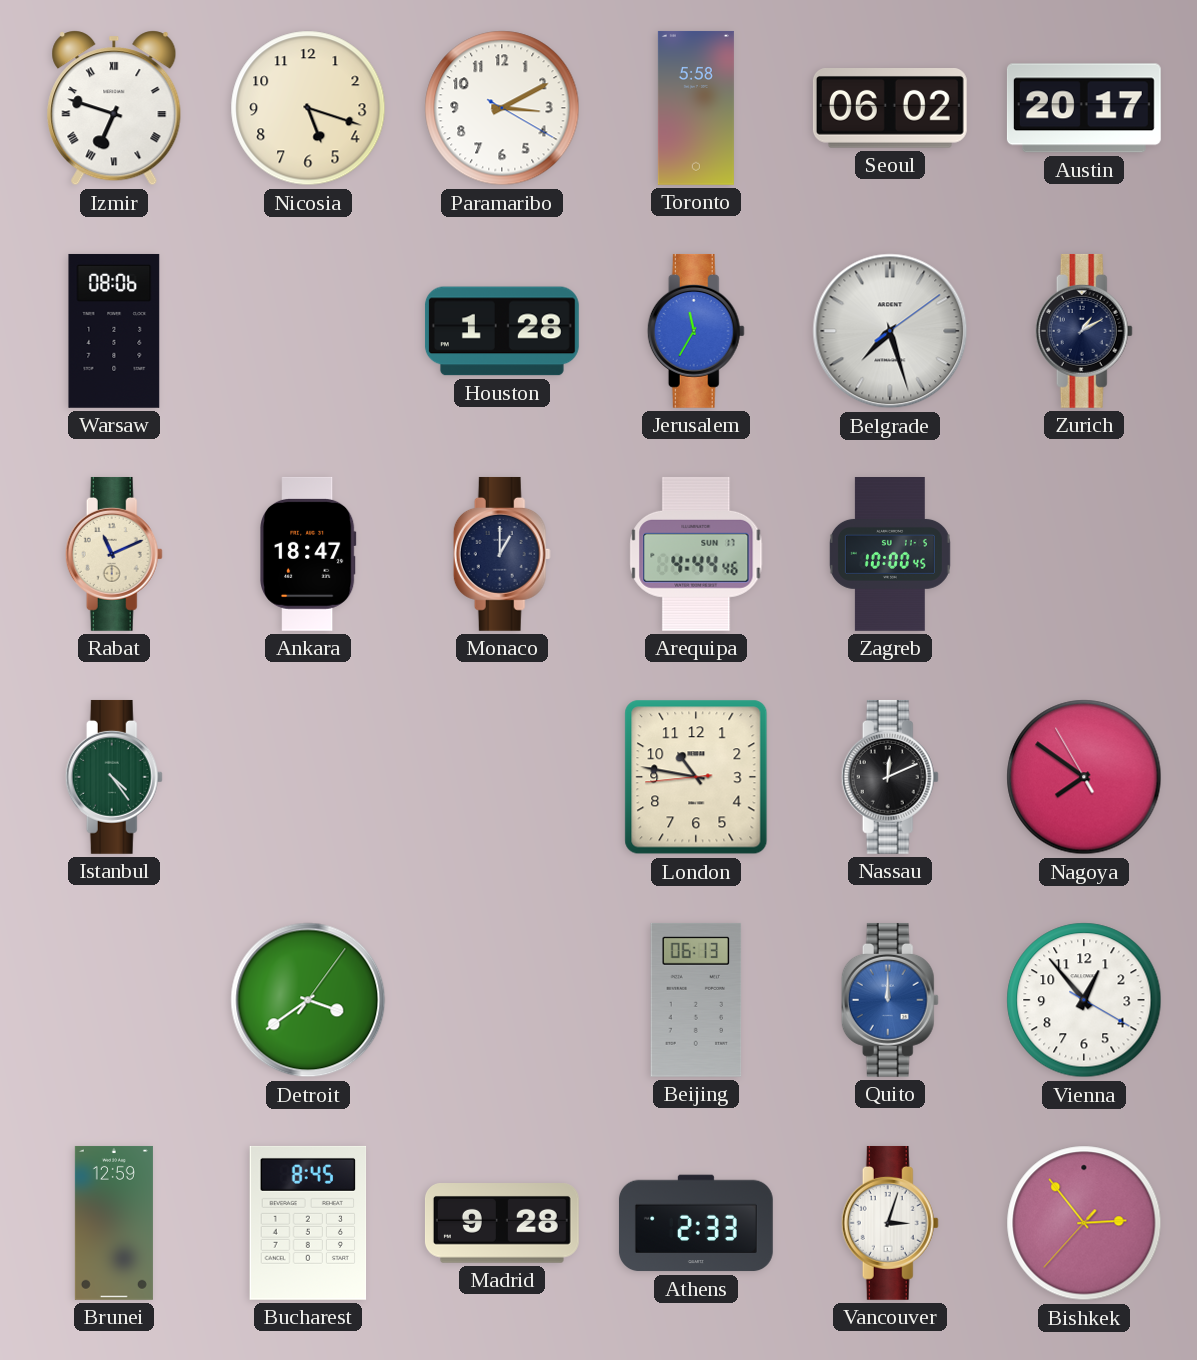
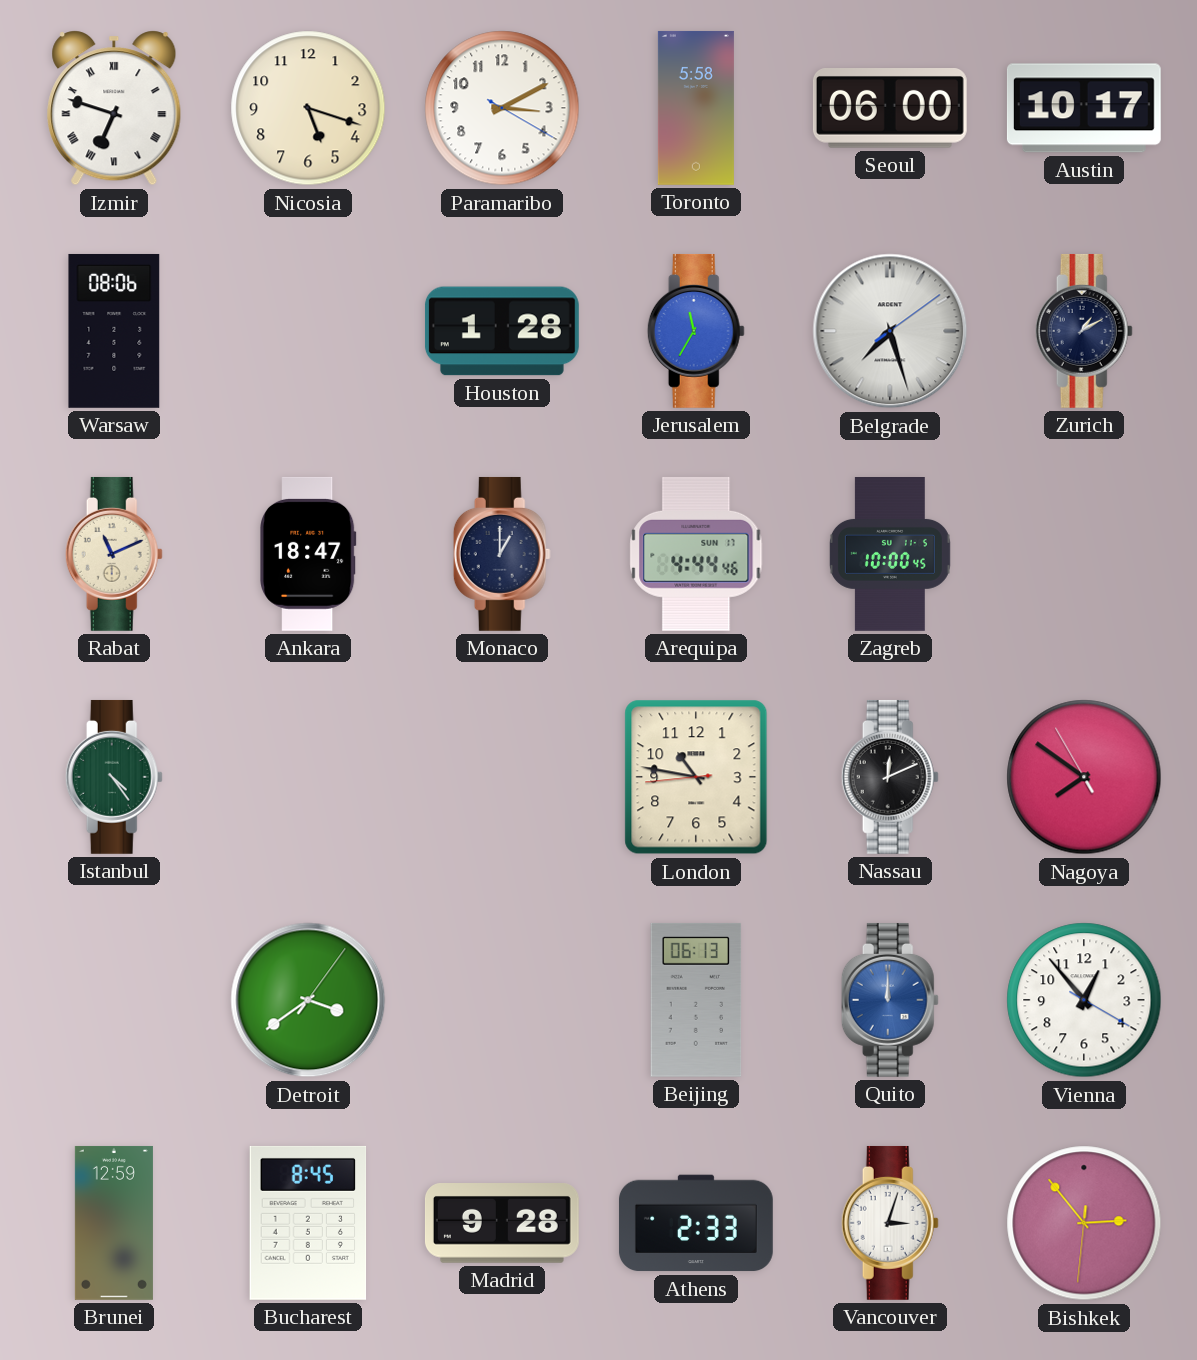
Seoul: 06:02 -> 06:00 (890, 109)
Austin: 20:17 -> 10:17 (1084, 108)
Bishkek: 2:53:37 -> 2:53:31 (1084, 1223)
